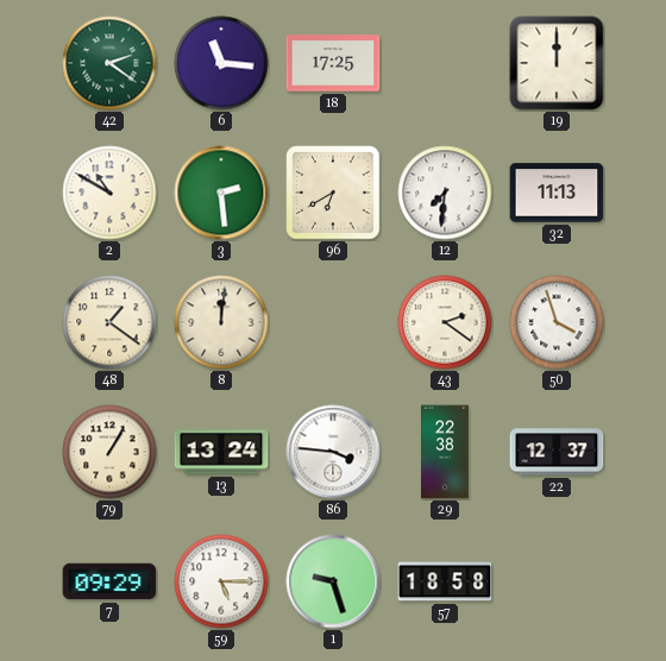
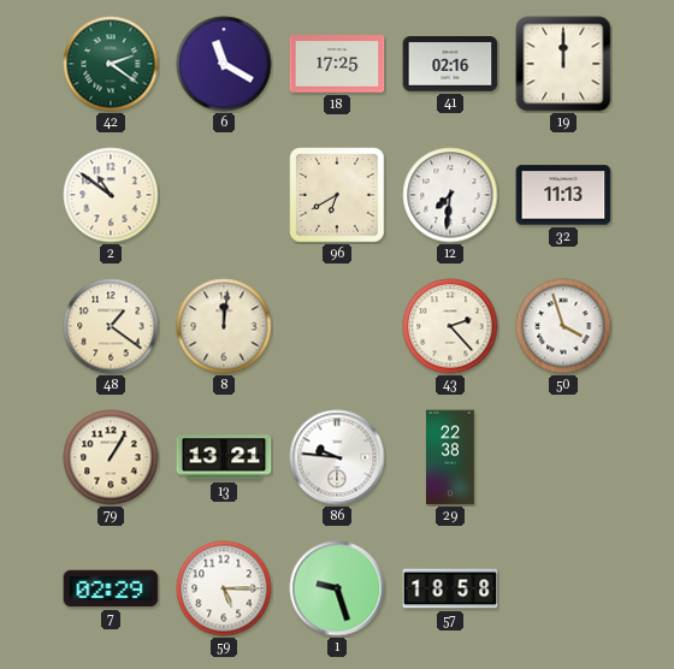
6: 11:16 -> 11:20 (224, 64)
41: none -> 02:16 (450, 64)
2: 10:50 -> 10:51 (111, 195)
3: 2:29 -> none (221, 193)
43: 2:21 -> 2:23 (450, 326)
13: 13:24 -> 13:21 (224, 457)
86: 3:46 -> 9:46 (337, 457)
22: 12:37 -> none (557, 452)
7: 09:29 -> 02:29 (111, 588)
